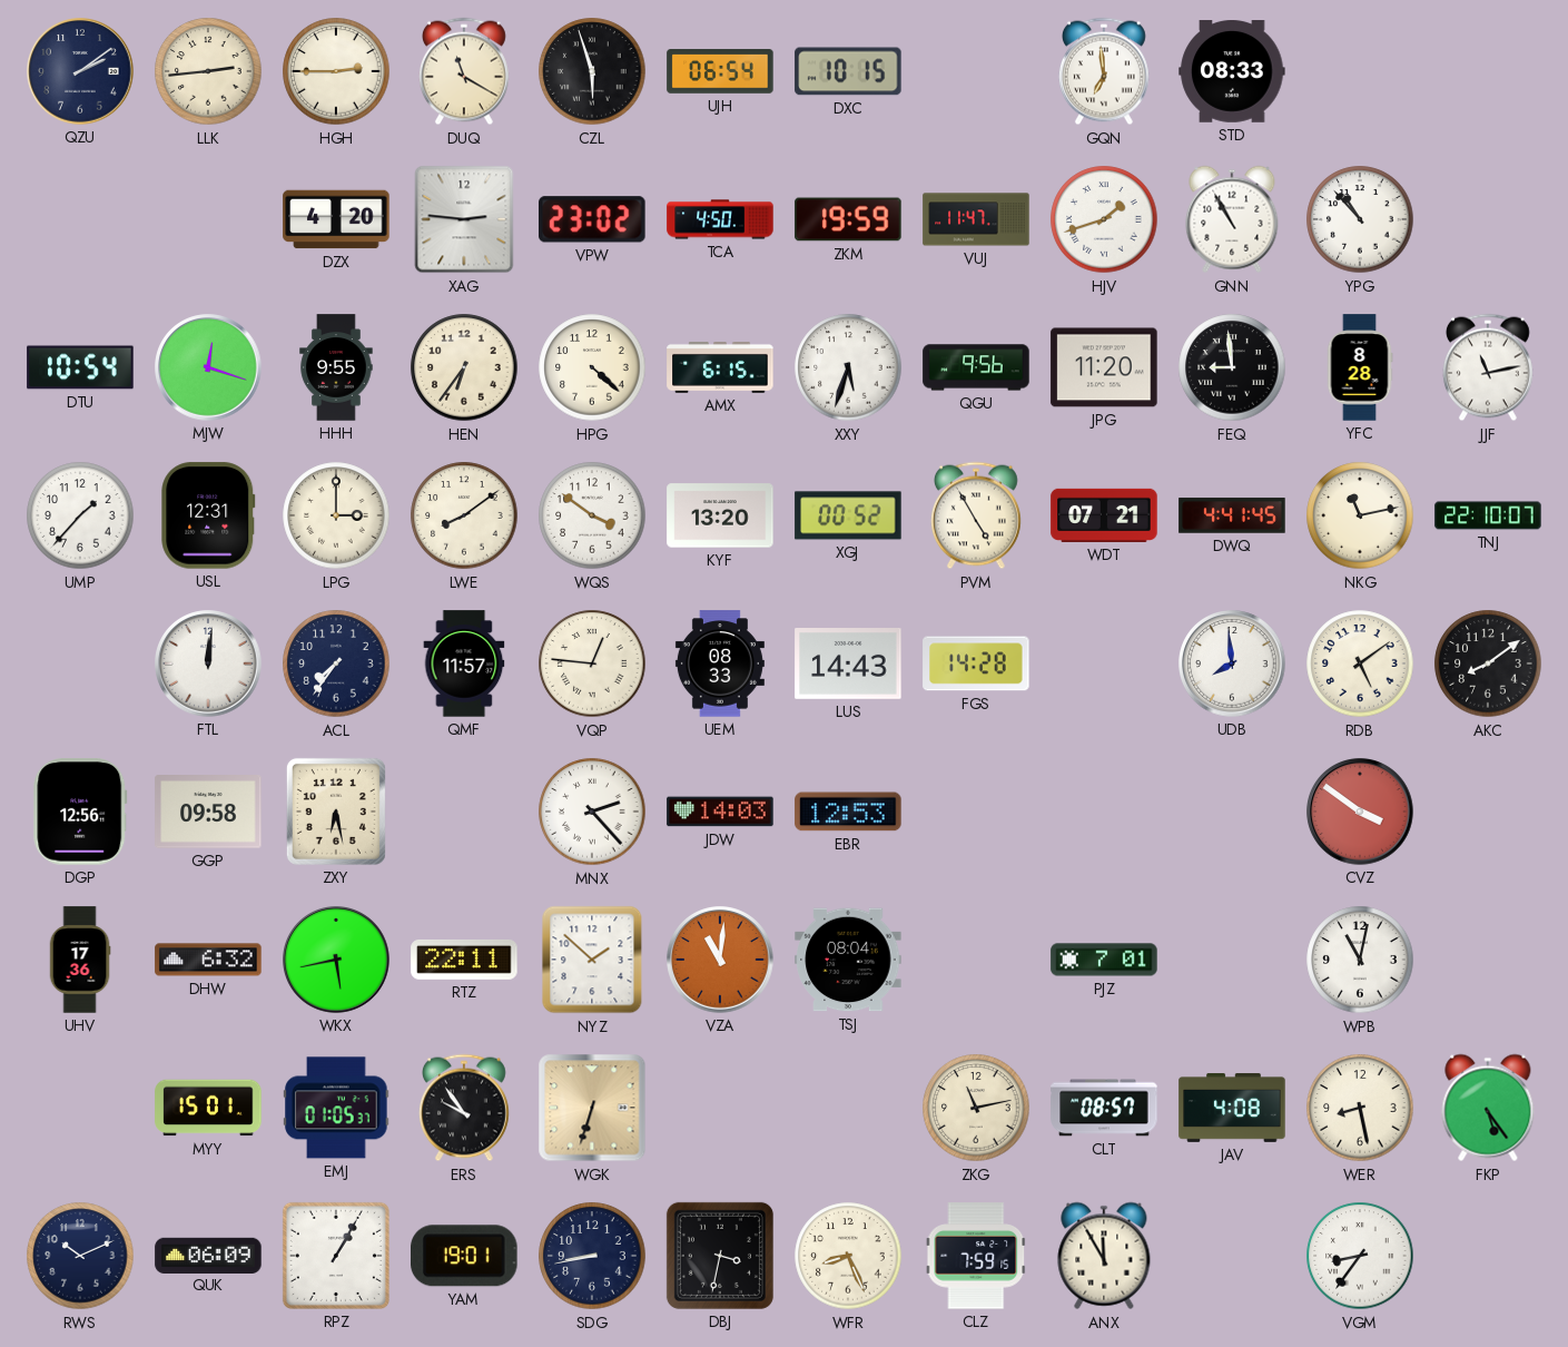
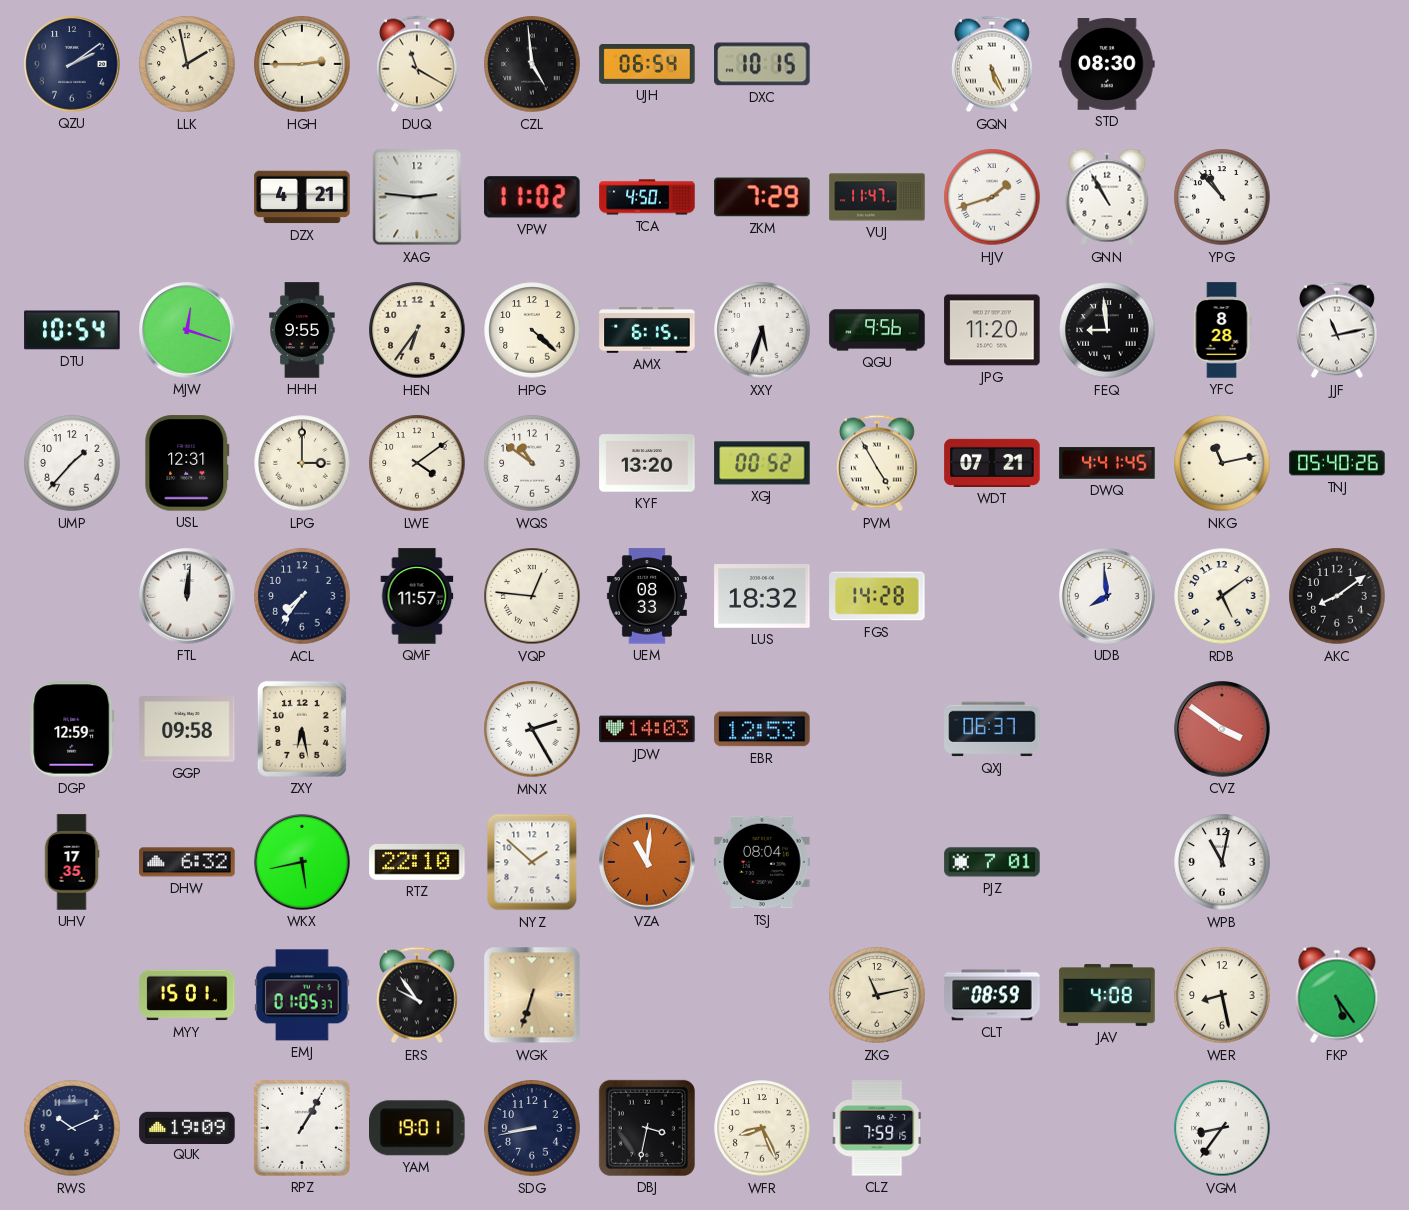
LLK: 2:44 -> 1:58 (187, 64)
CZL: 5:57 -> 4:59 (532, 64)
GQN: 6:59 -> 5:26 (992, 64)
STD: 08:33 -> 08:30 (1107, 65)
DZX: 4:20 -> 4:21 (302, 197)
VPW: 23:02 -> 11:02 (532, 197)
ZKM: 19:59 -> 7:29 (762, 197)
LWE: 8:09 -> 4:09 (417, 463)
WQS: 3:51 -> 10:51 (532, 463)
TNJ: 22:10 -> 05:40 (1337, 463)
LUS: 14:43 -> 18:32 (762, 597)
DGP: 12:56 -> 12:59 (72, 729)
MNX: 2:23 -> 2:25 (532, 729)
QXJ: none -> 06:37 (992, 729)
UHV: 17:36 -> 17:35 (72, 862)
RTZ: 22:11 -> 22:10 (417, 862)
CLT: 08:57 -> 08:59 (992, 995)
QUK: 06:09 -> 19:09 (187, 1127)
ANX: 11:55 -> none (1104, 1256)
